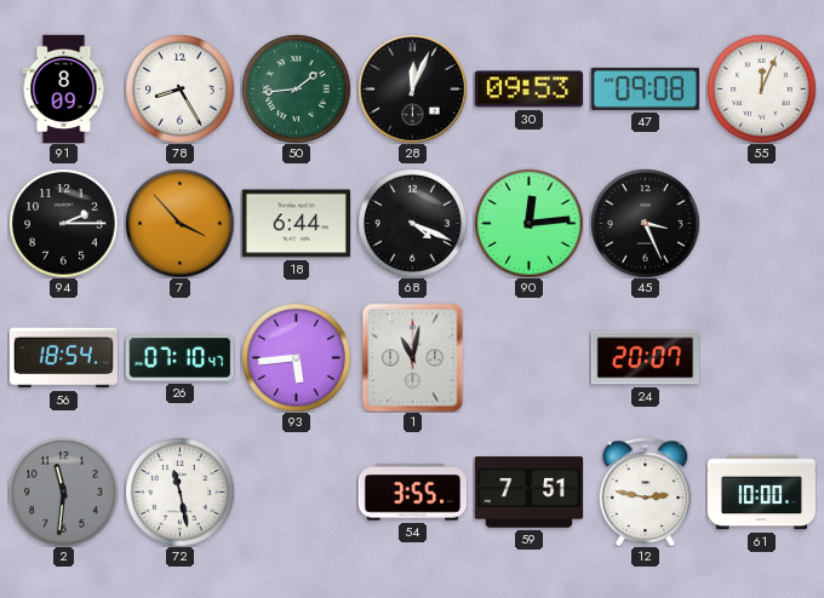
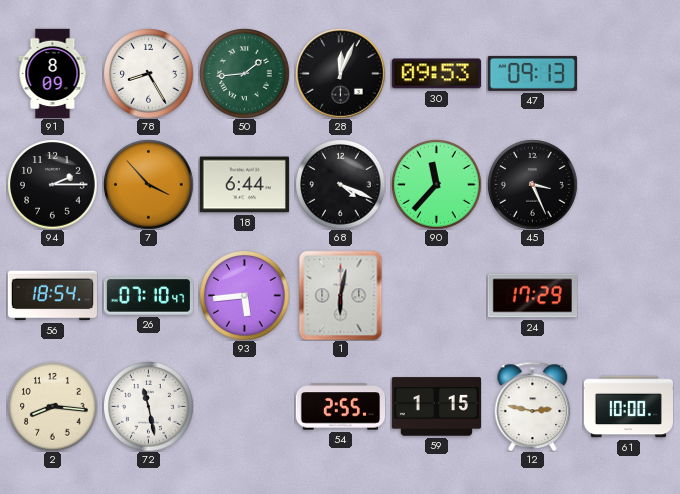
47: 09:08 -> 09:13 (532, 73)
55: 12:04 -> none (761, 88)
90: 12:14 -> 11:37 (436, 184)
1: 11:02 -> 6:02 (341, 295)
24: 20:07 -> 17:29 (532, 296)
2: 11:31 -> 8:16 (52, 406)
2 dial: grey -> cream (52, 406)
54: 3:55 -> 2:55 (340, 407)
59: 7:51 -> 1:15 (436, 407)
